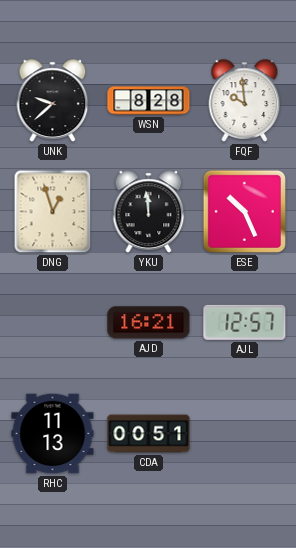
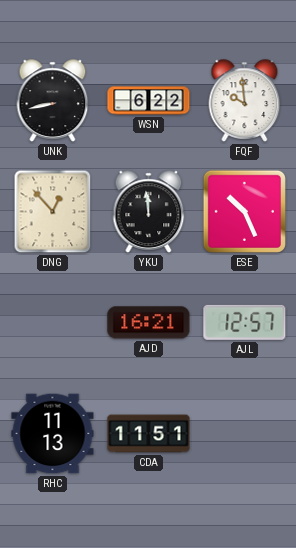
UNK: 9:38 -> 8:43 (53, 101)
WSN: 8:28 -> 6:22 (149, 101)
DNG: 12:57 -> 12:53 (53, 212)
CDA: 00:51 -> 11:51 (149, 434)
